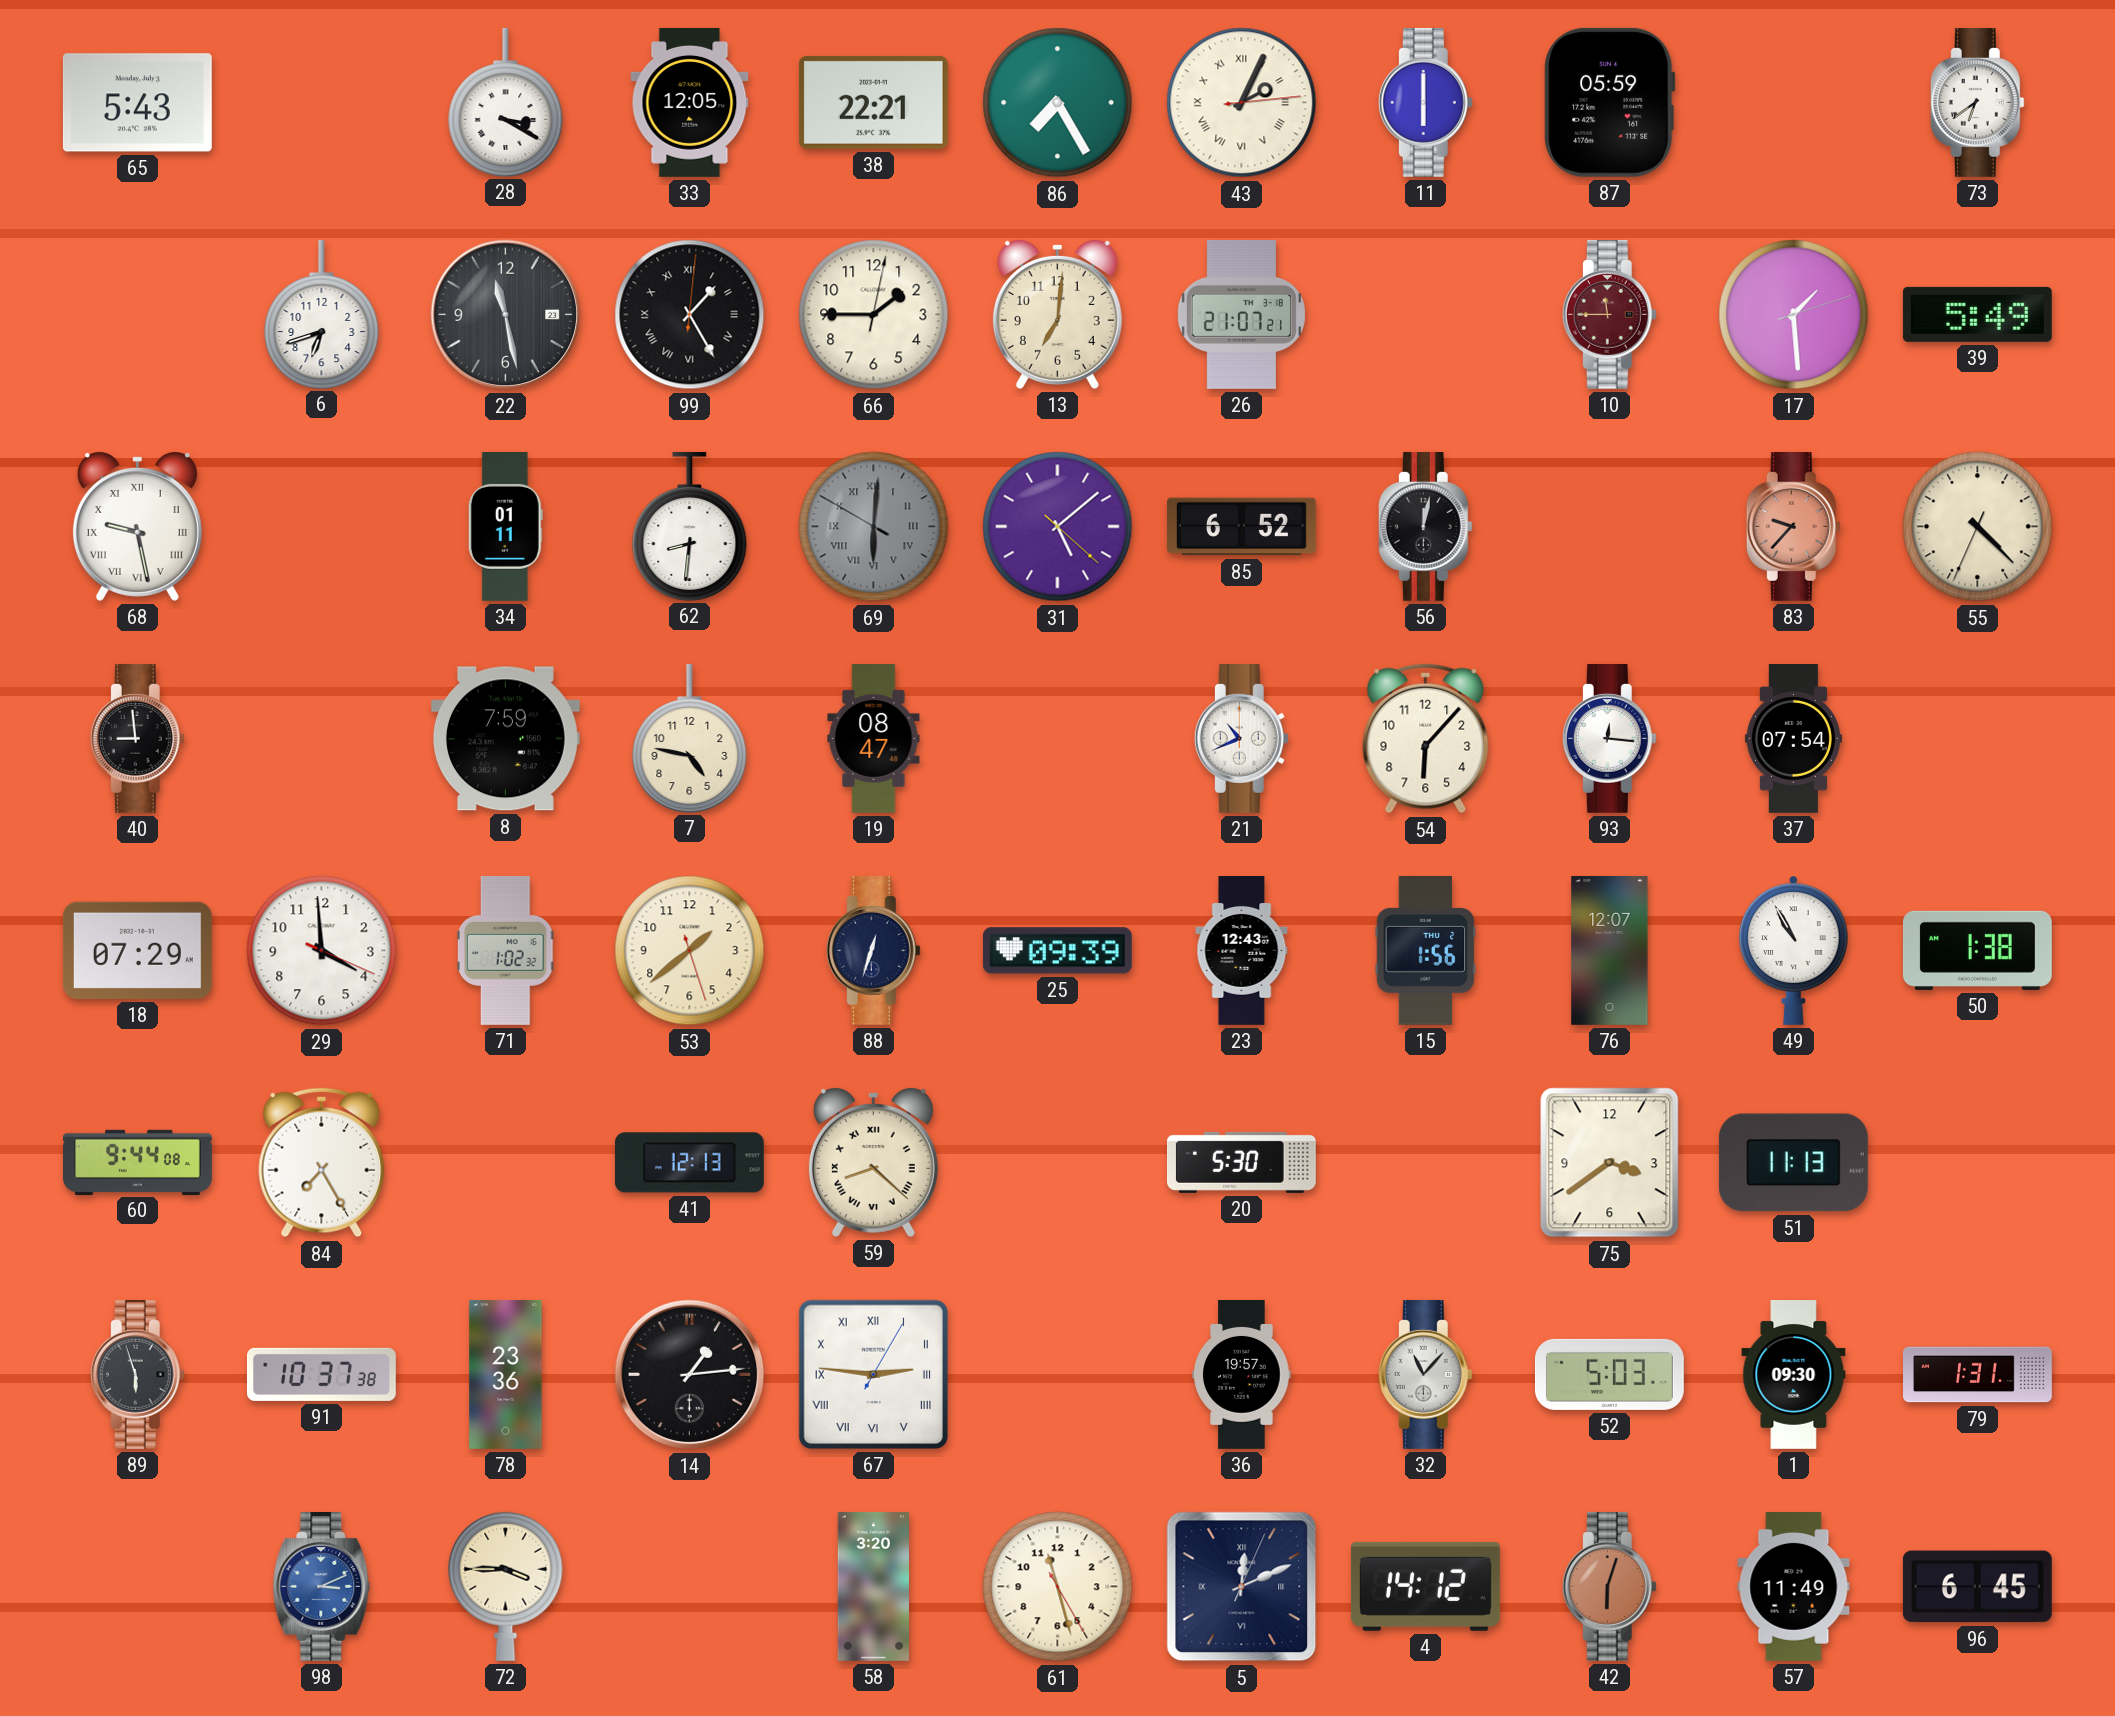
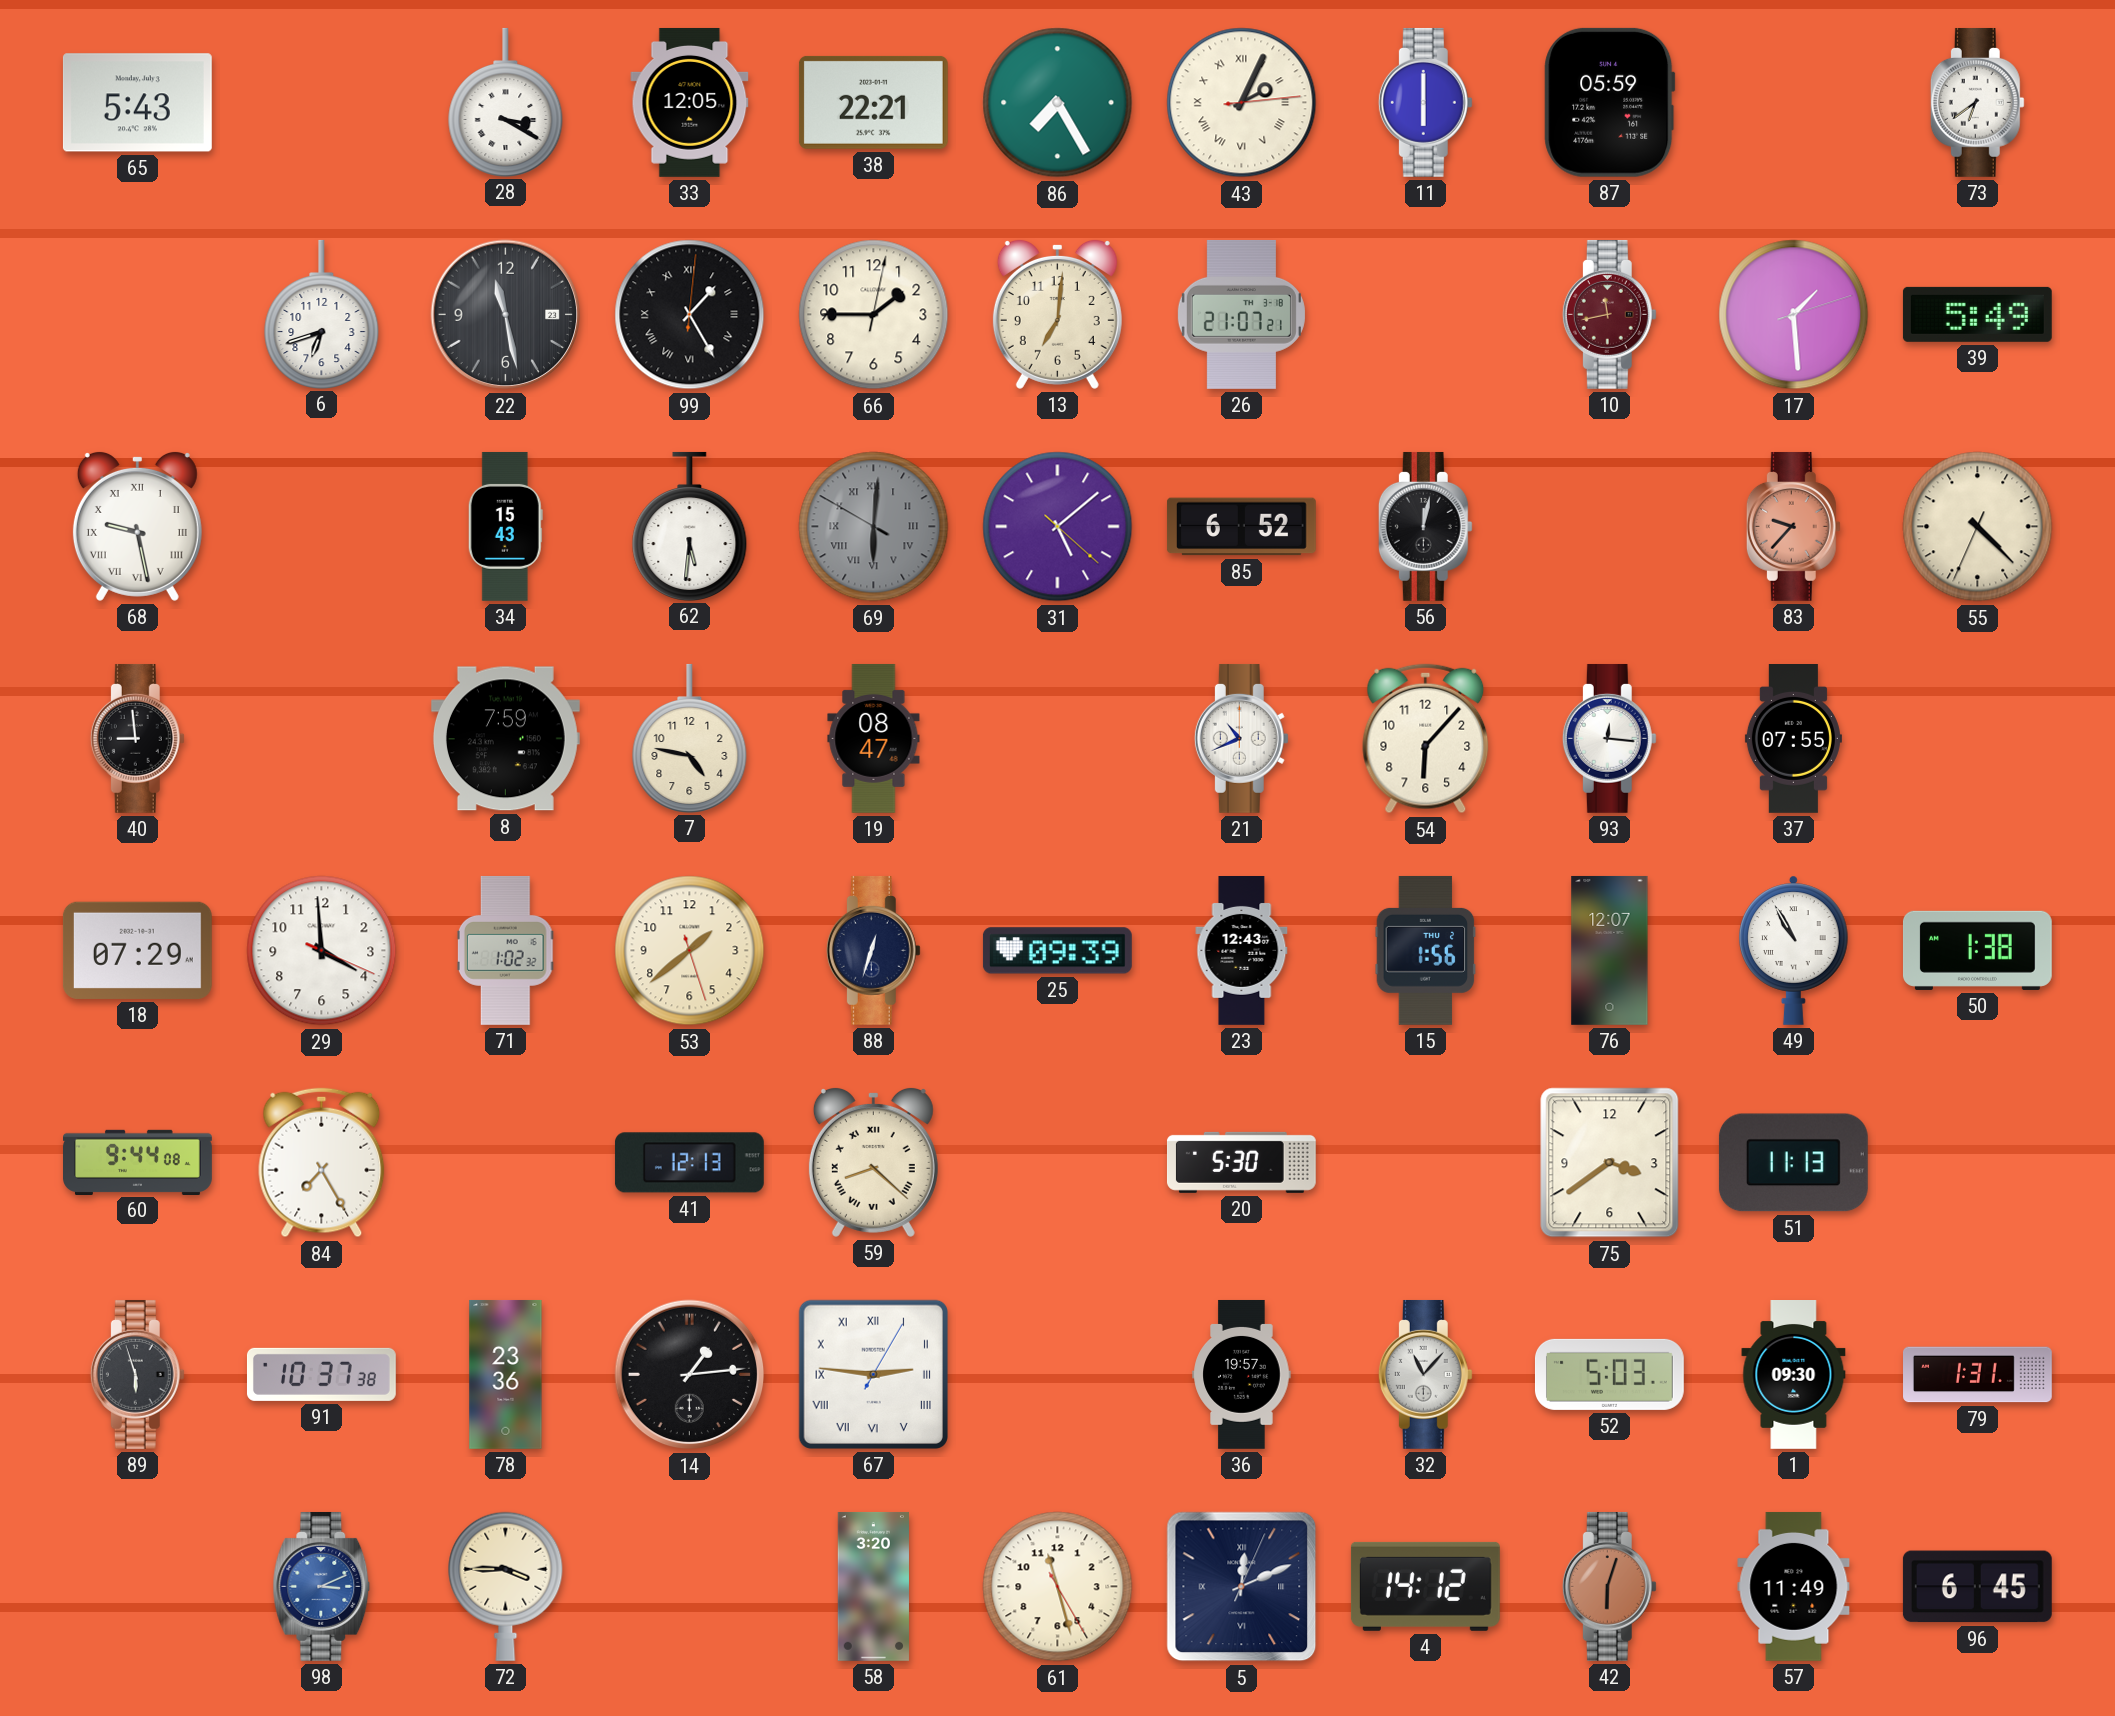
10: 11:45 -> 11:43 (1609, 314)
34: 01:11 -> 15:43 (505, 527)
62: 8:31 -> 5:31 (690, 526)
37: 07:54 -> 07:55 (1793, 739)
